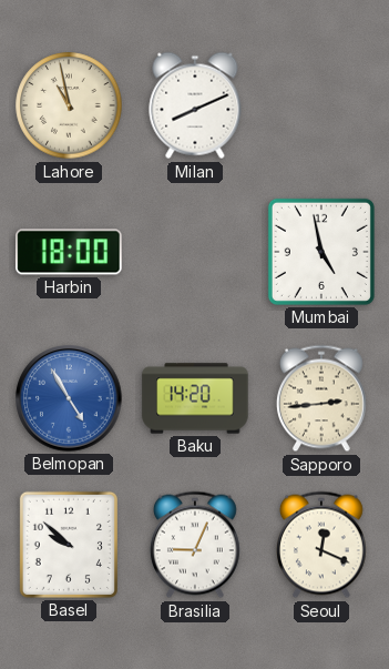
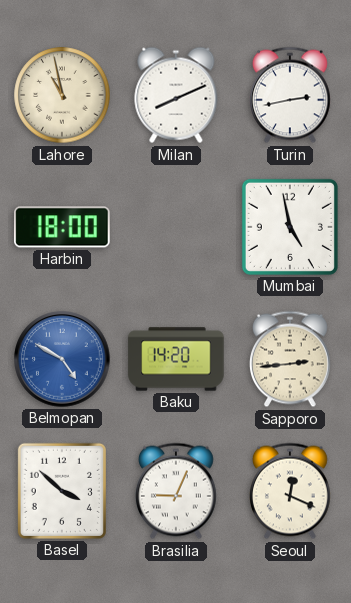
Turin: none -> 2:43 (290, 95)
Belmopan: 4:55 -> 4:50 (62, 359)
Basel: 9:52 -> 3:52 (62, 491)
